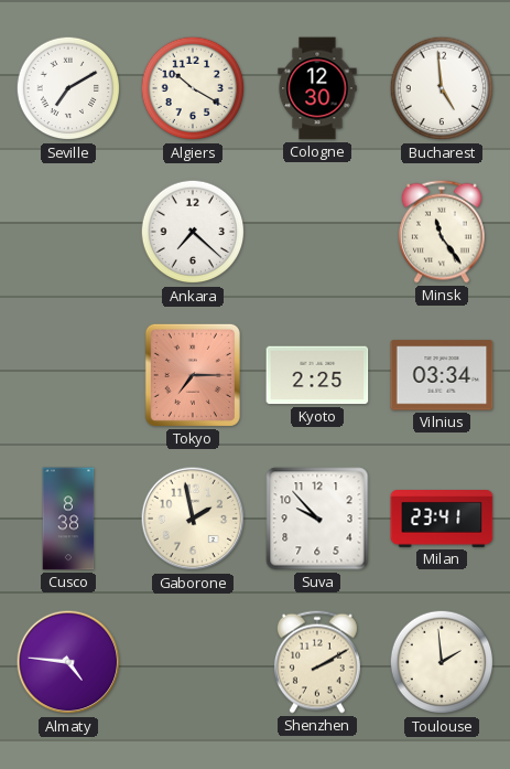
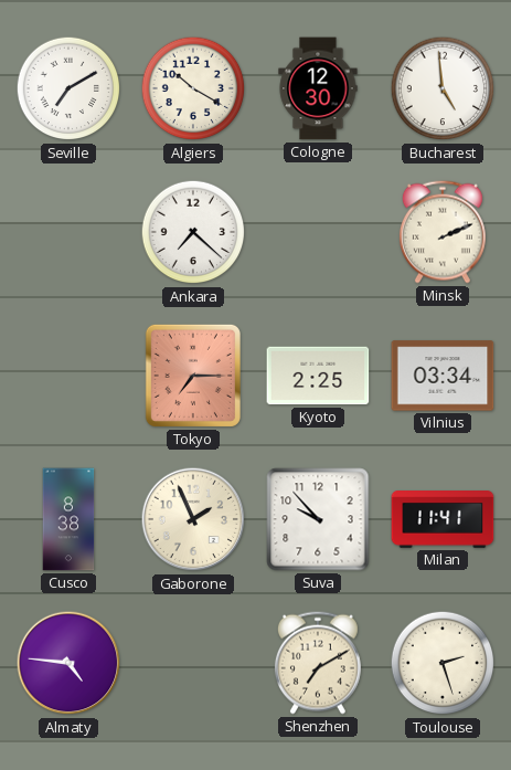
Minsk: 11:24 -> 2:11 (443, 232)
Gaborone: 1:58 -> 1:56 (193, 519)
Milan: 23:41 -> 11:41 (443, 519)
Shenzhen: 2:10 -> 7:10 (318, 663)
Toulouse: 1:59 -> 2:27 (443, 663)
